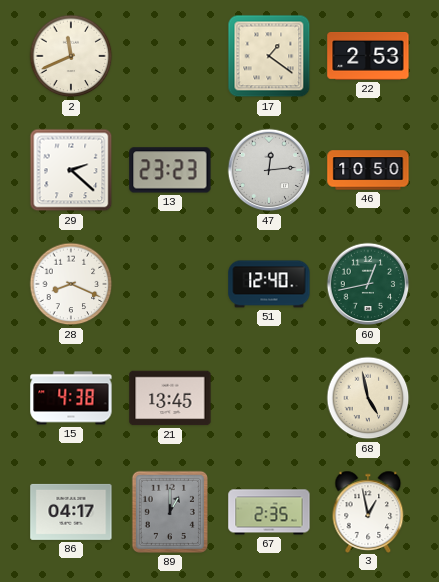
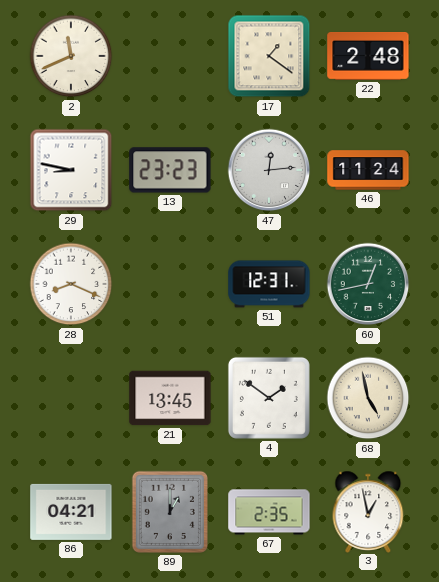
22: 2:53 -> 2:48 (368, 57)
29: 2:22 -> 8:47 (71, 170)
46: 10:50 -> 11:24 (368, 170)
51: 12:40 -> 12:31 (269, 284)
15: 4:38 -> none (71, 398)
4: none -> 1:51 (269, 398)
86: 04:17 -> 04:21 (71, 512)
